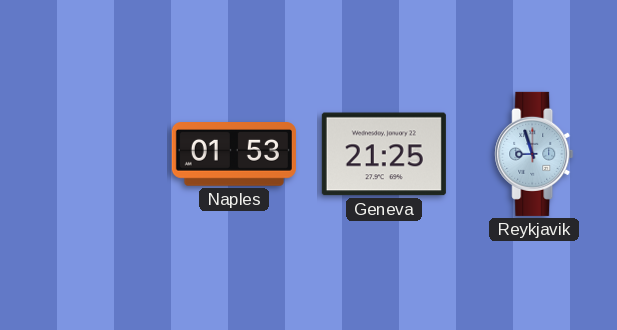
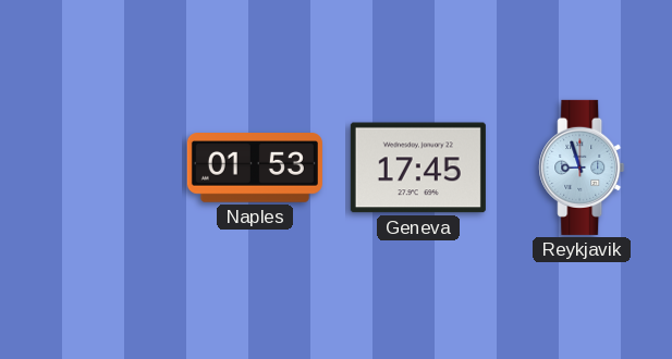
Geneva: 21:25 -> 17:45 (418, 168)
